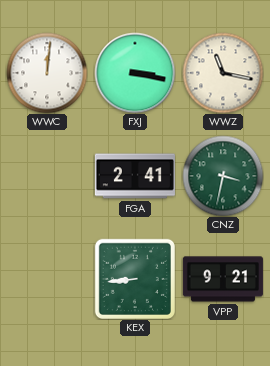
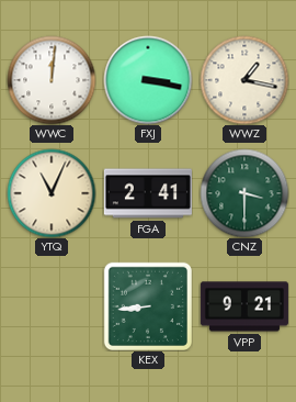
WWZ: 11:17 -> 1:17 (244, 80)
YTQ: none -> 11:04 (52, 193)
CNZ: 3:32 -> 3:30 (244, 193)
